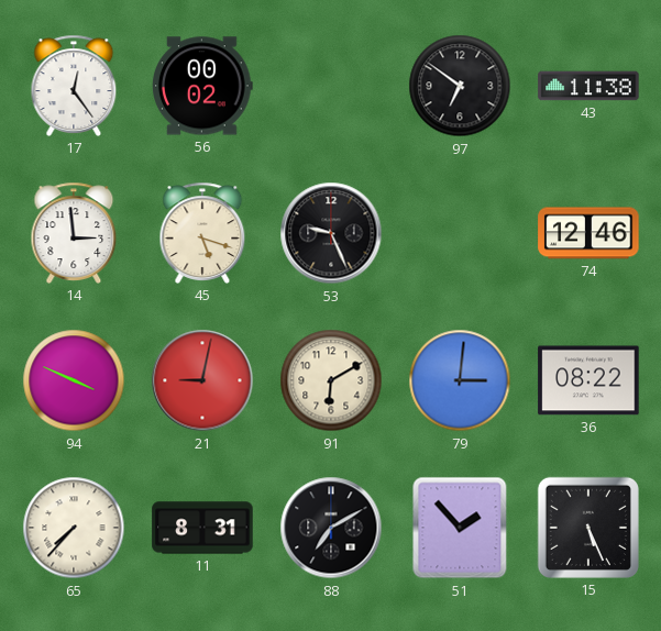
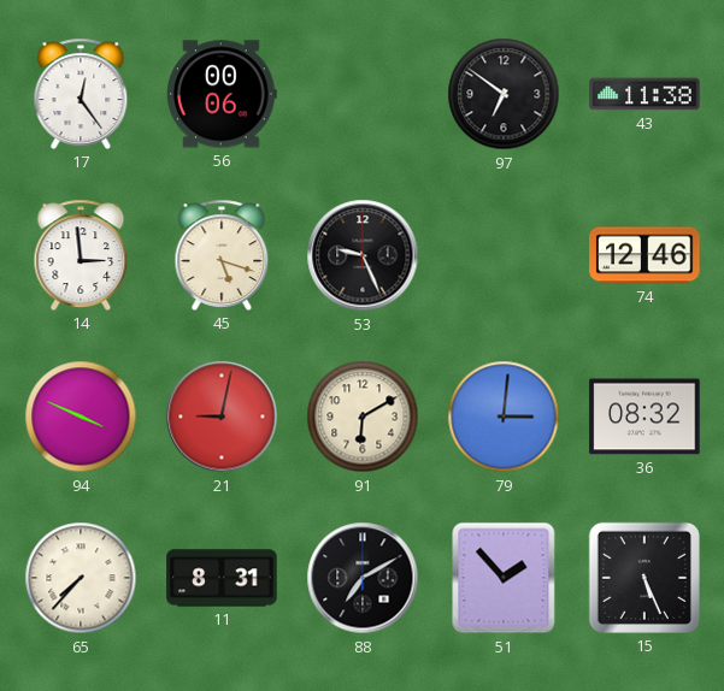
56: 00:02 -> 00:06 (223, 94)
36: 08:22 -> 08:32 (644, 417)
